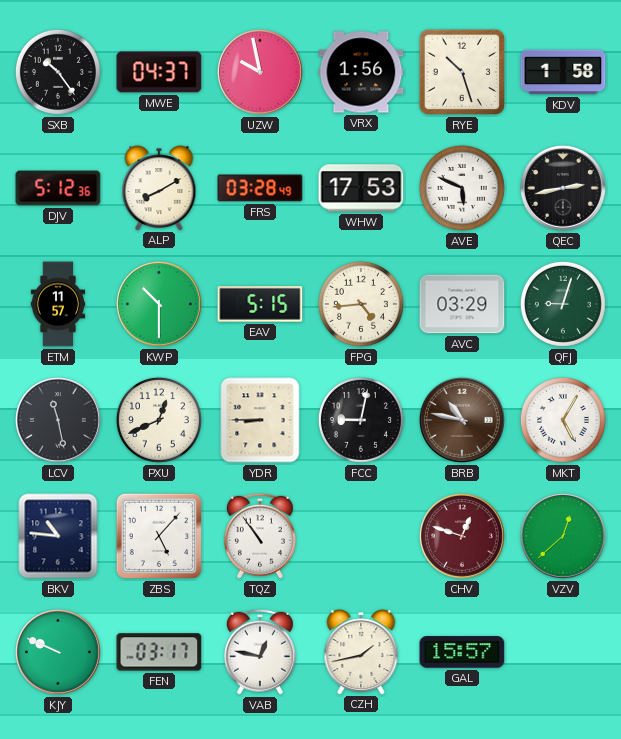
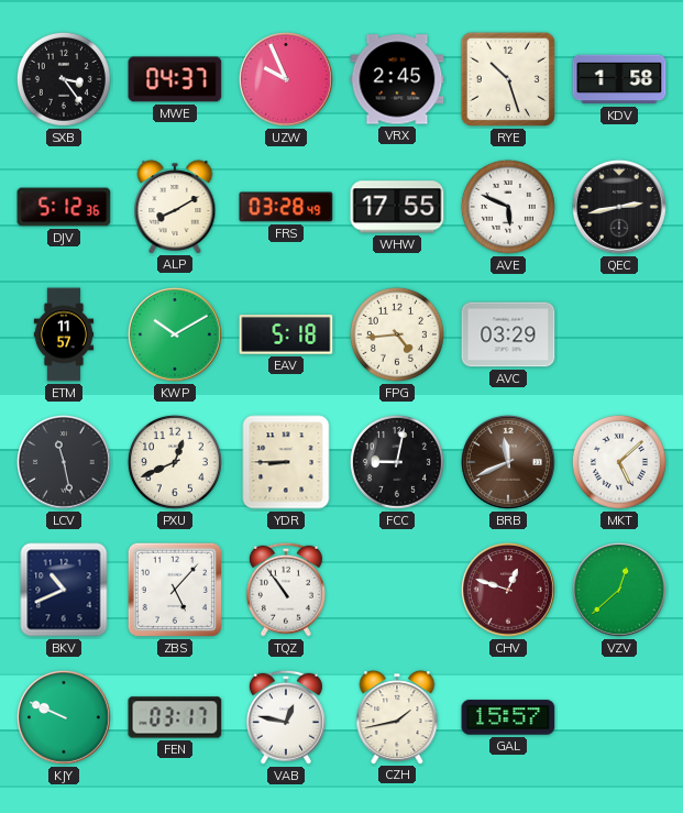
SXB: 10:24 -> 3:24 (64, 79)
UZW: 9:58 -> 9:56 (286, 79)
VRX: 1:56 -> 2:45 (397, 79)
WHW: 17:53 -> 17:55 (397, 207)
KWP: 10:30 -> 10:10 (175, 334)
EAV: 5:15 -> 5:18 (286, 334)
QFJ: 9:03 -> none (563, 304)
BRB: 10:47 -> 11:41 (508, 462)
MKT: 5:05 -> 5:08 (619, 462)
BKV: 10:46 -> 10:41 (64, 590)
